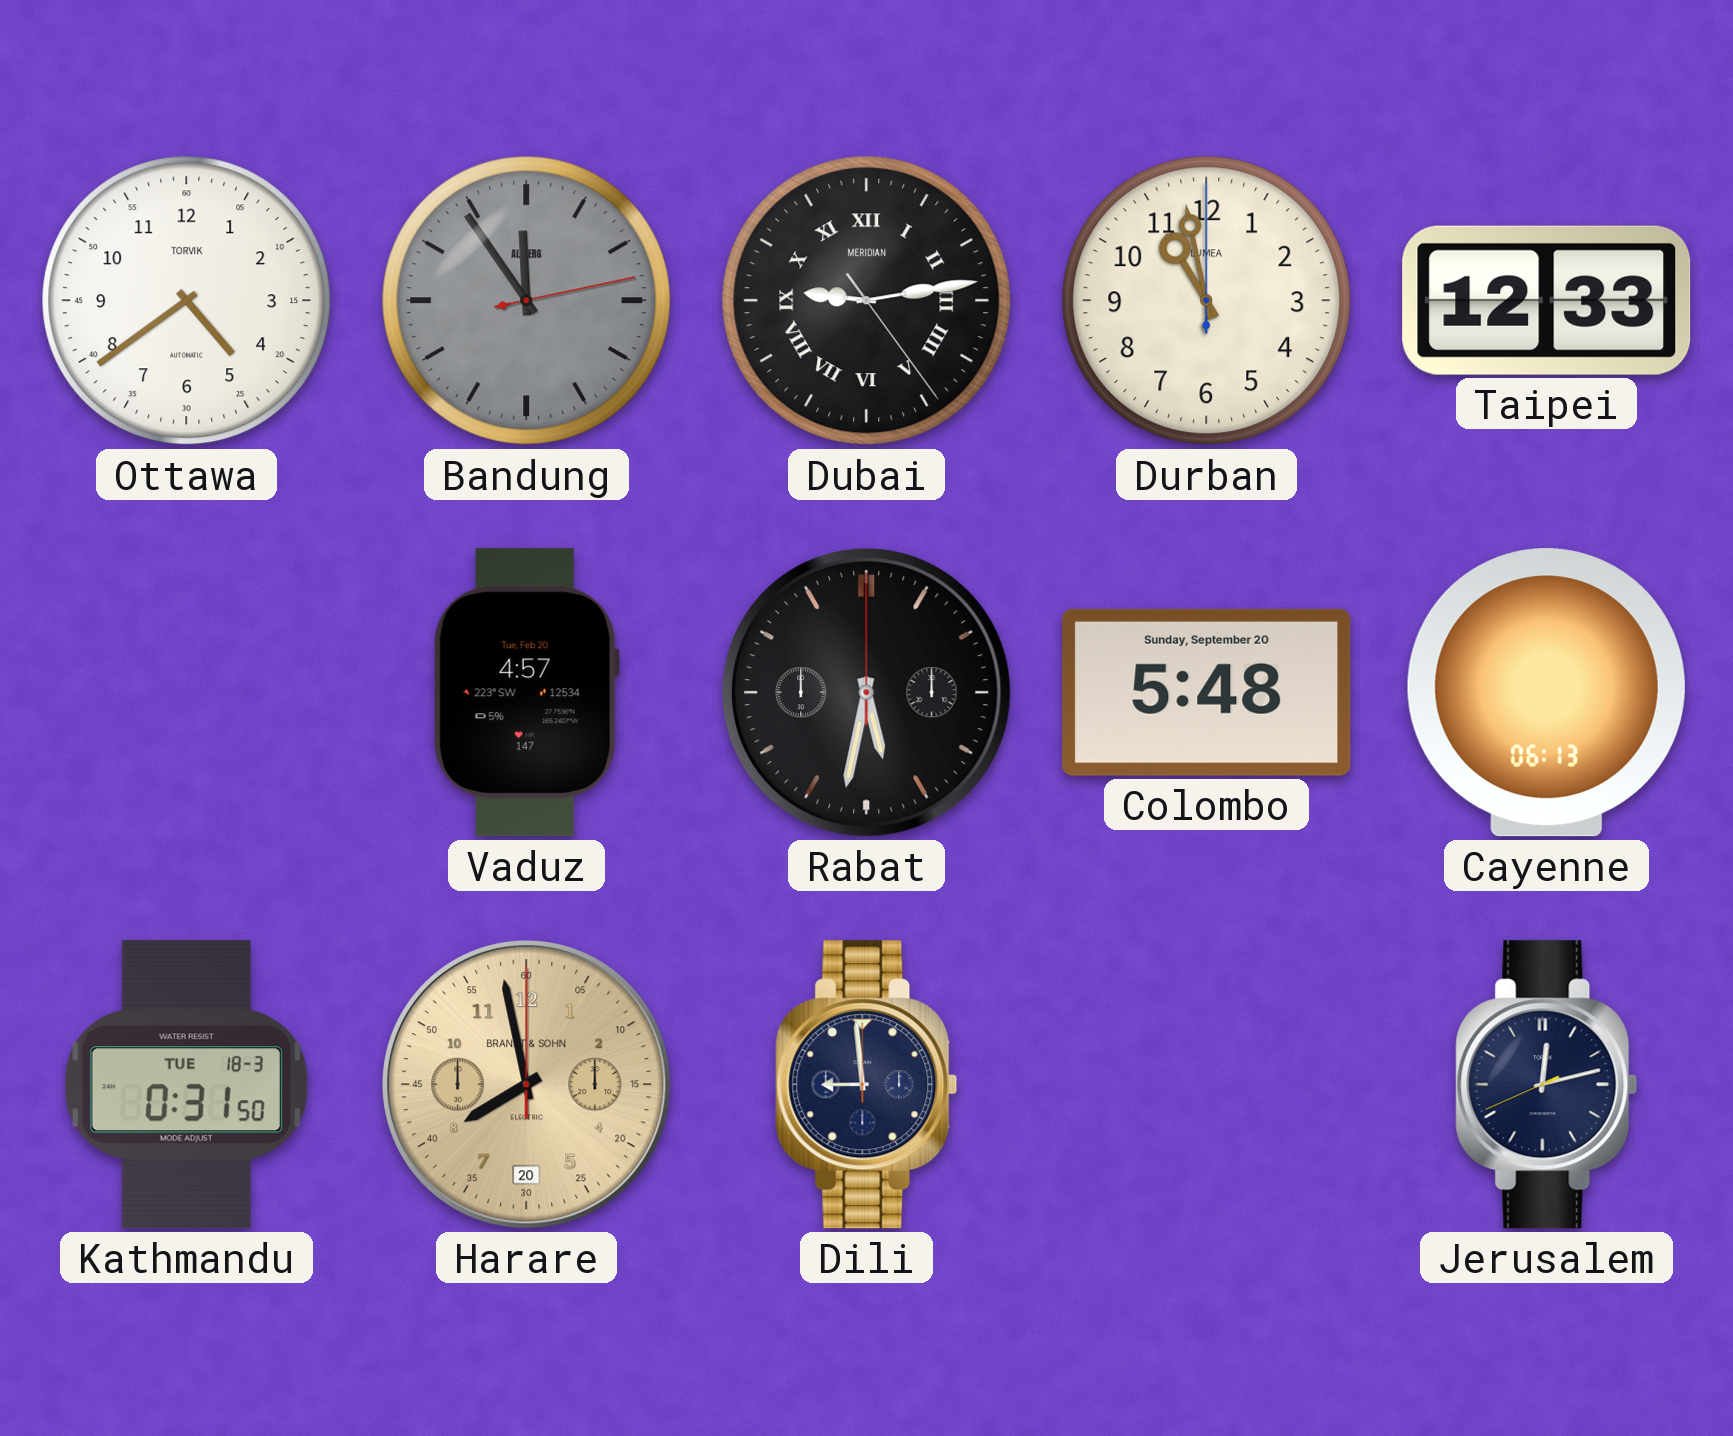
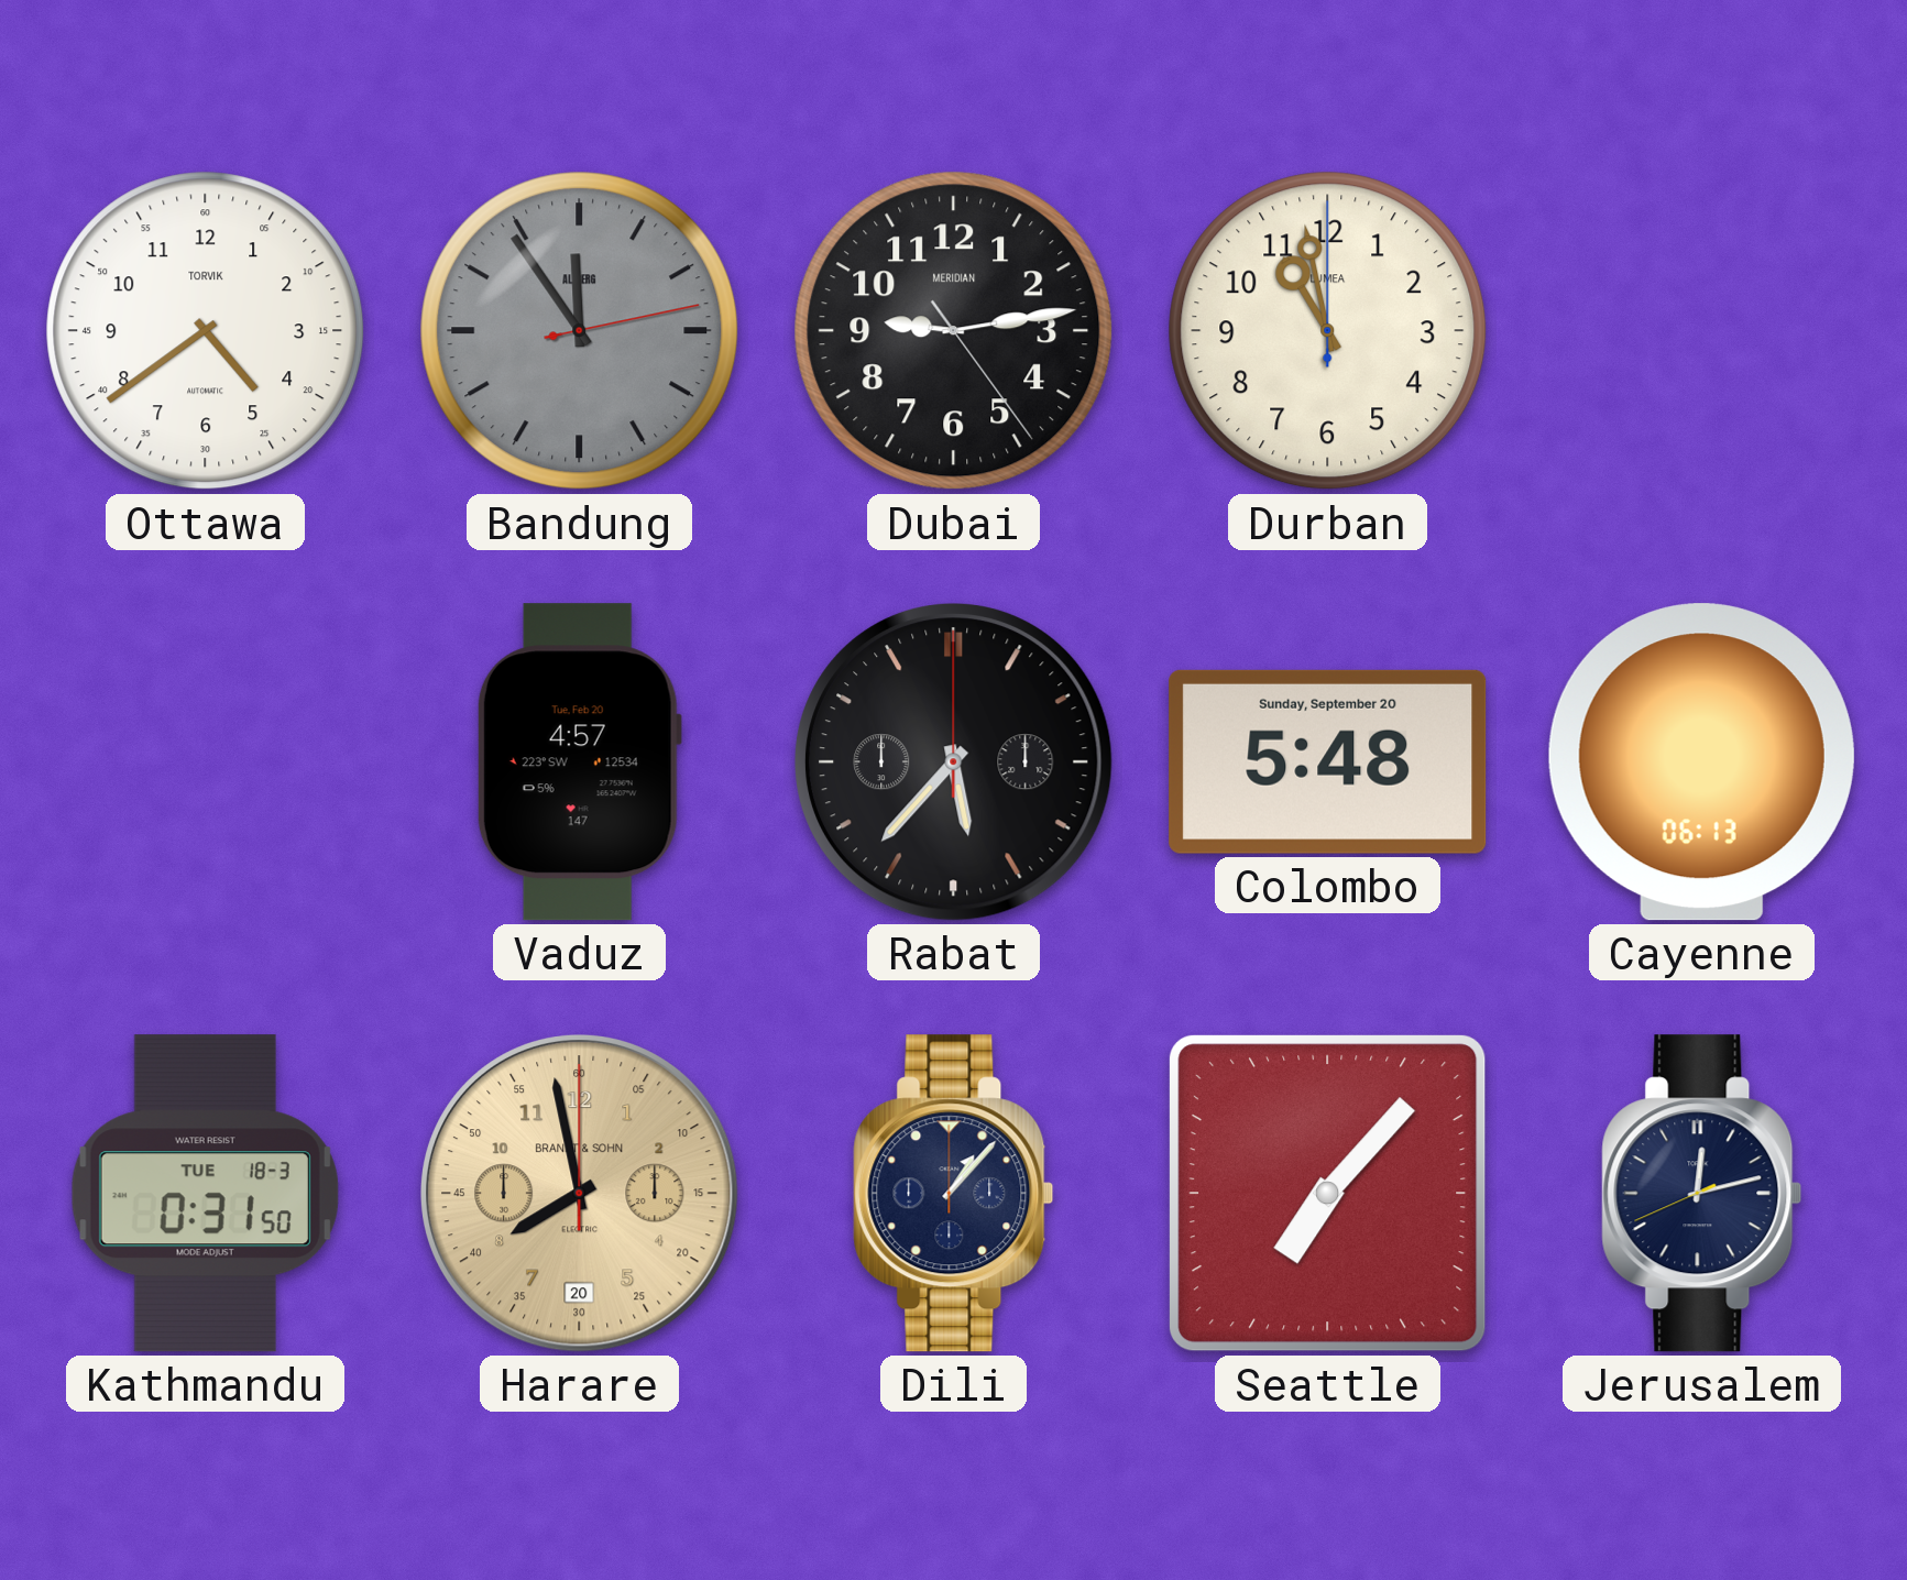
Dubai numerals: Roman -> Arabic (954, 331)
Taipei: 12:33 -> none (1547, 300)
Rabat: 5:32 -> 5:37 (954, 762)
Dili: 8:59 -> 1:07 (954, 1194)
Seattle: none -> 7:07 (1328, 1194)
